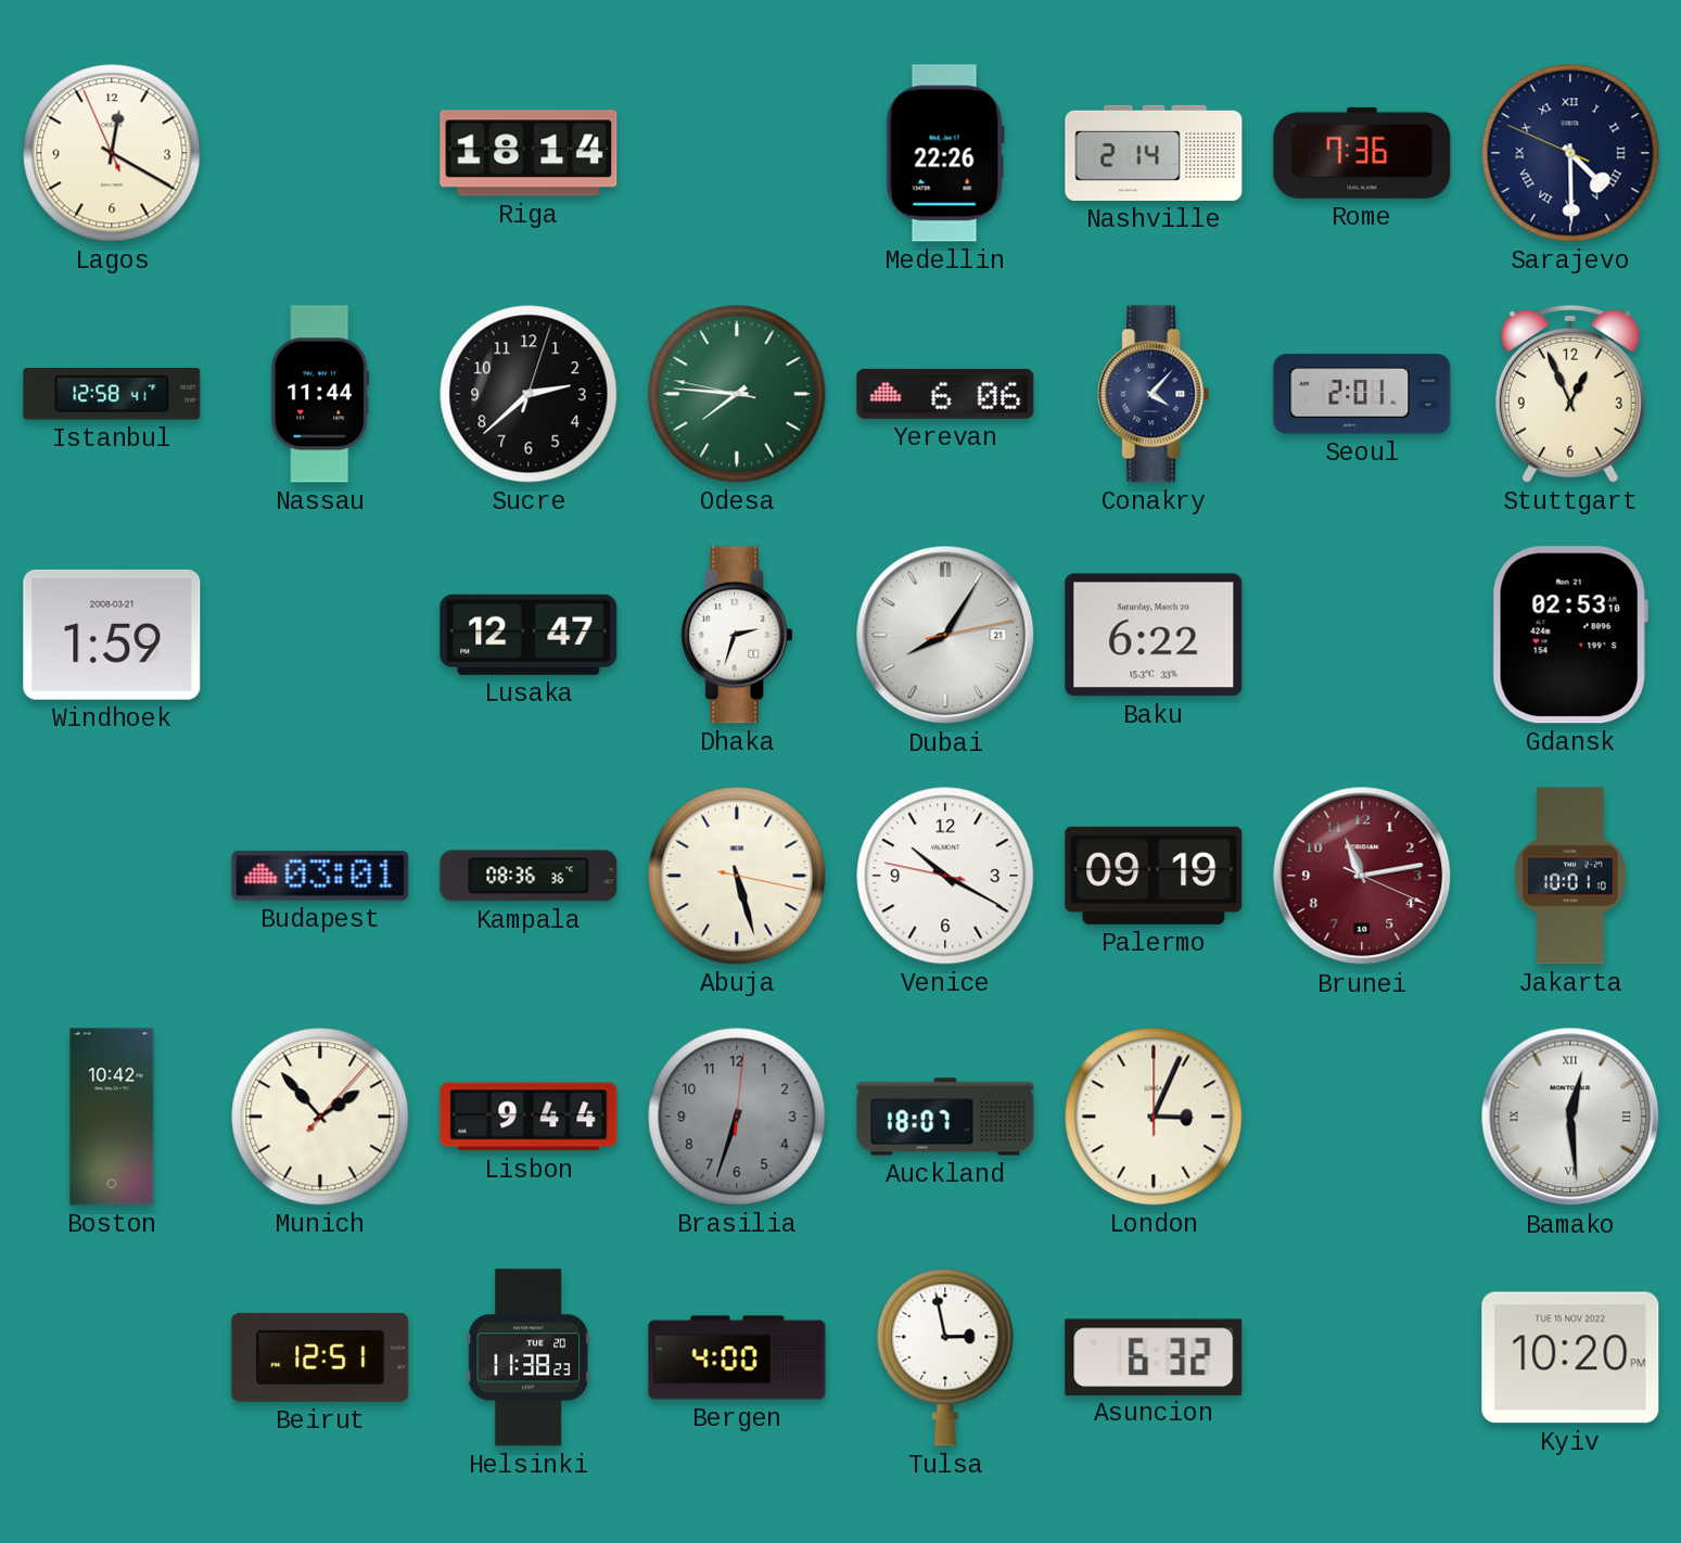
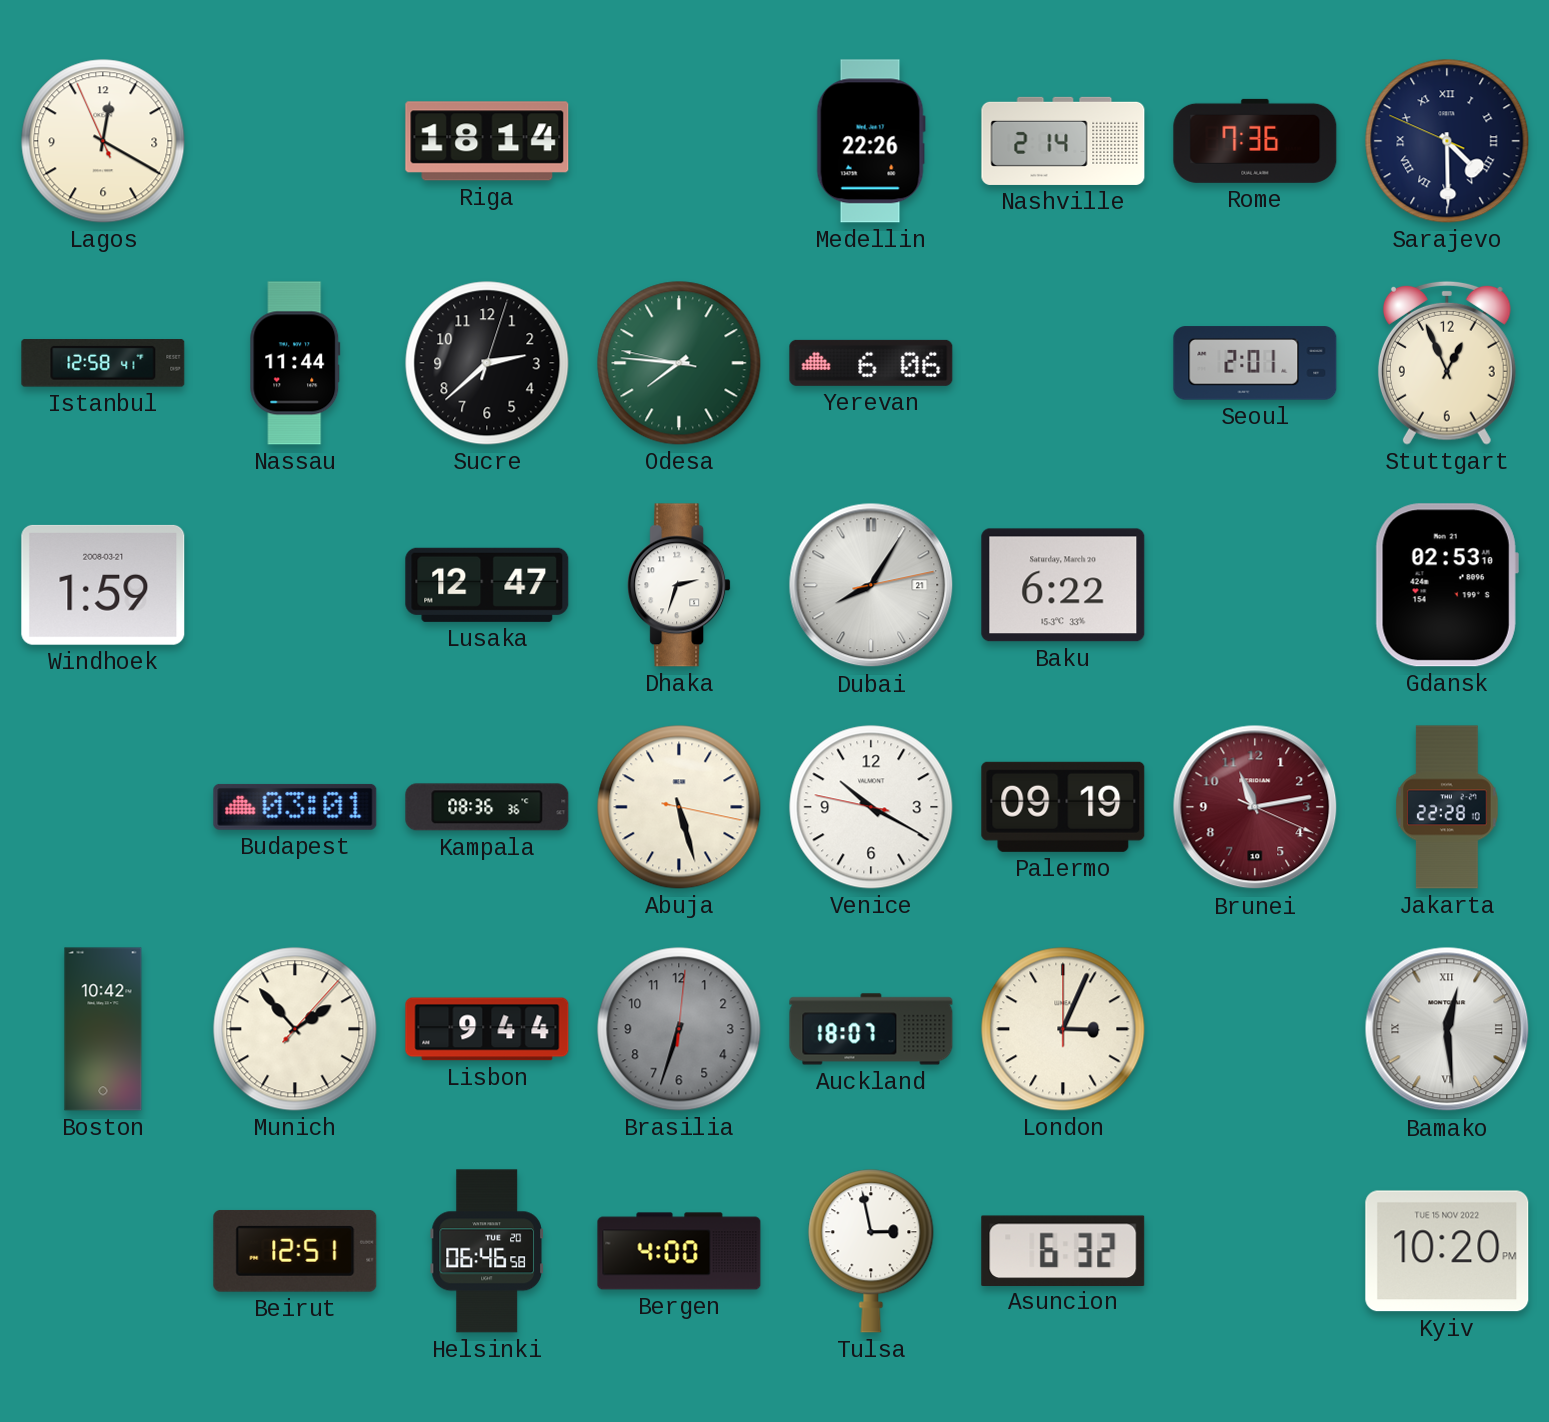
Conakry: 4:07 -> none (1154, 394)
Jakarta: 10:01 -> 22:28 (1447, 807)
Helsinki: 11:38 -> 06:46 (487, 1251)
